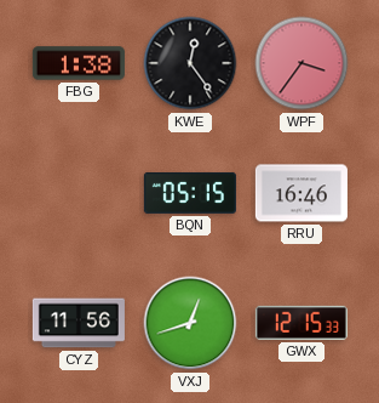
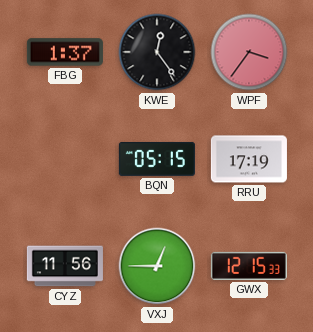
FBG: 1:38 -> 1:37 (65, 52)
RRU: 16:46 -> 17:19 (249, 159)
VXJ: 12:42 -> 12:45 (157, 266)
